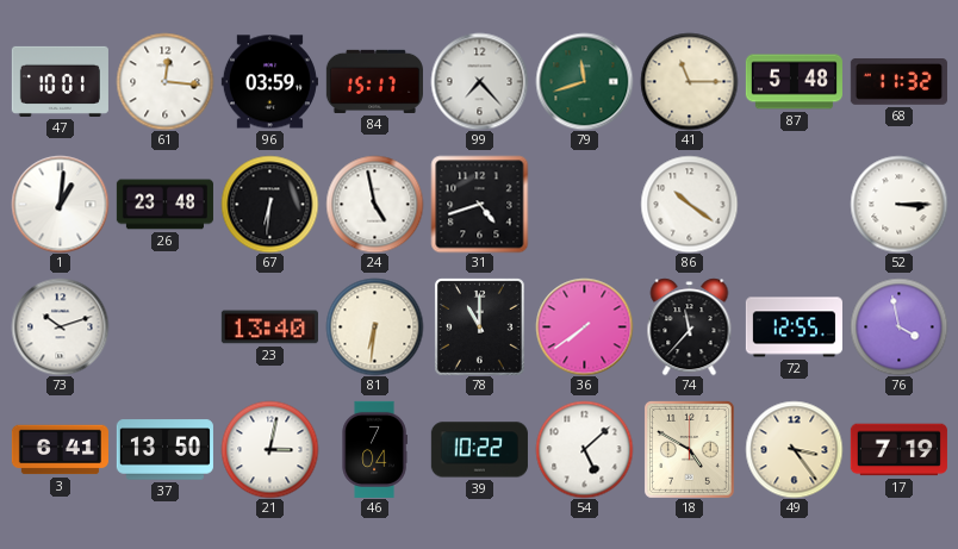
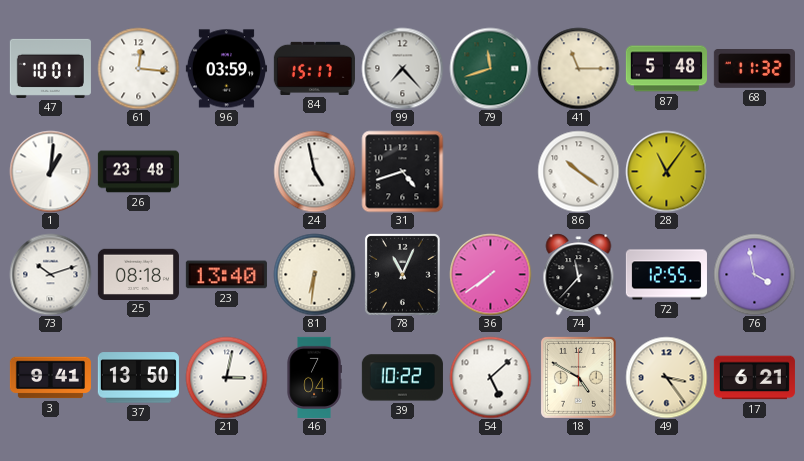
67: 6:31 -> none (269, 204)
28: none -> 11:06 (666, 171)
52: 3:15 -> none (898, 204)
25: none -> 08:18 (138, 274)
78: 11:00 -> 11:04 (402, 275)
3: 6:41 -> 9:41 (50, 378)
17: 7:19 -> 6:21 (754, 378)
